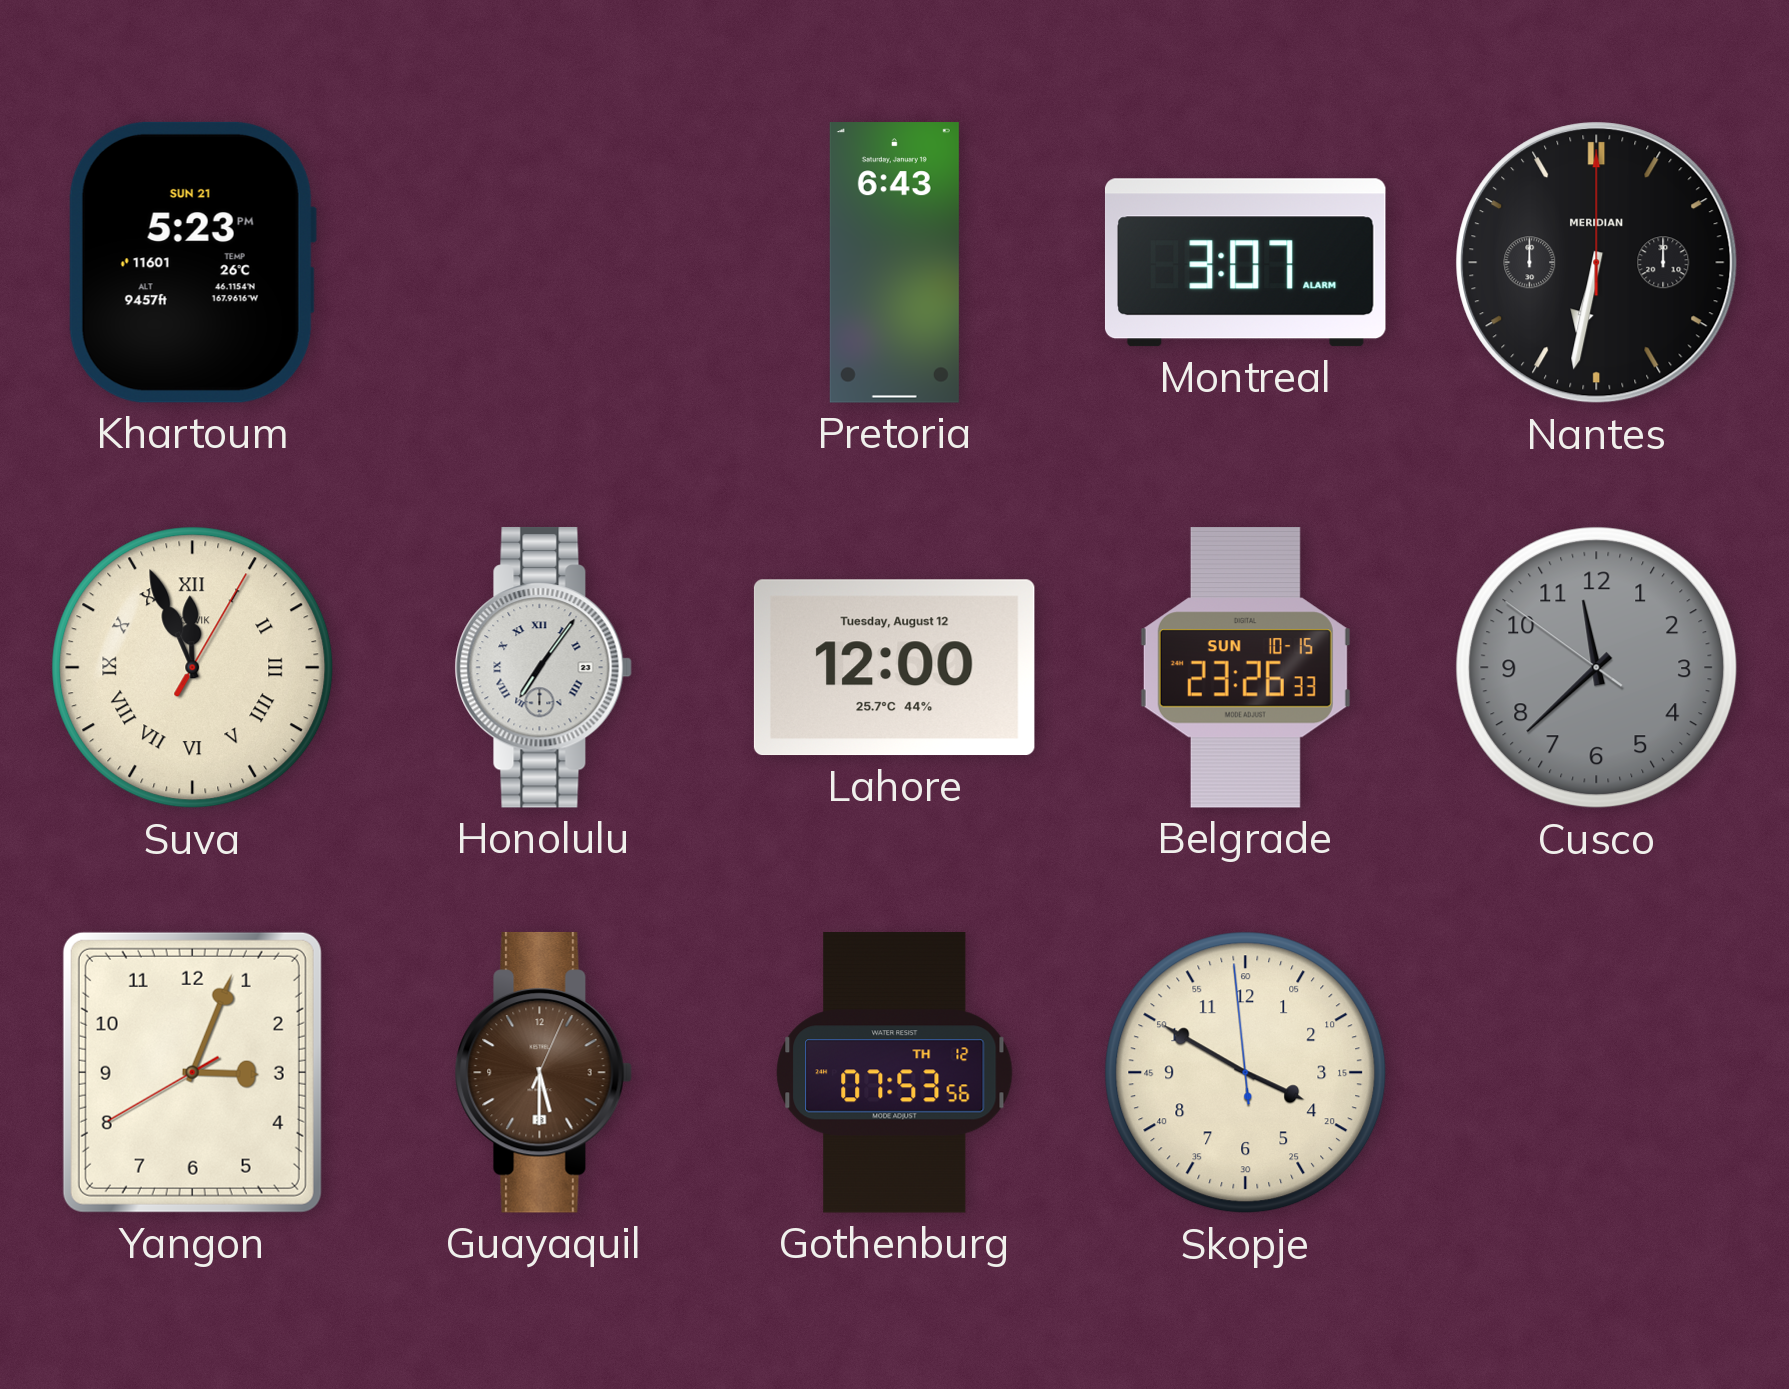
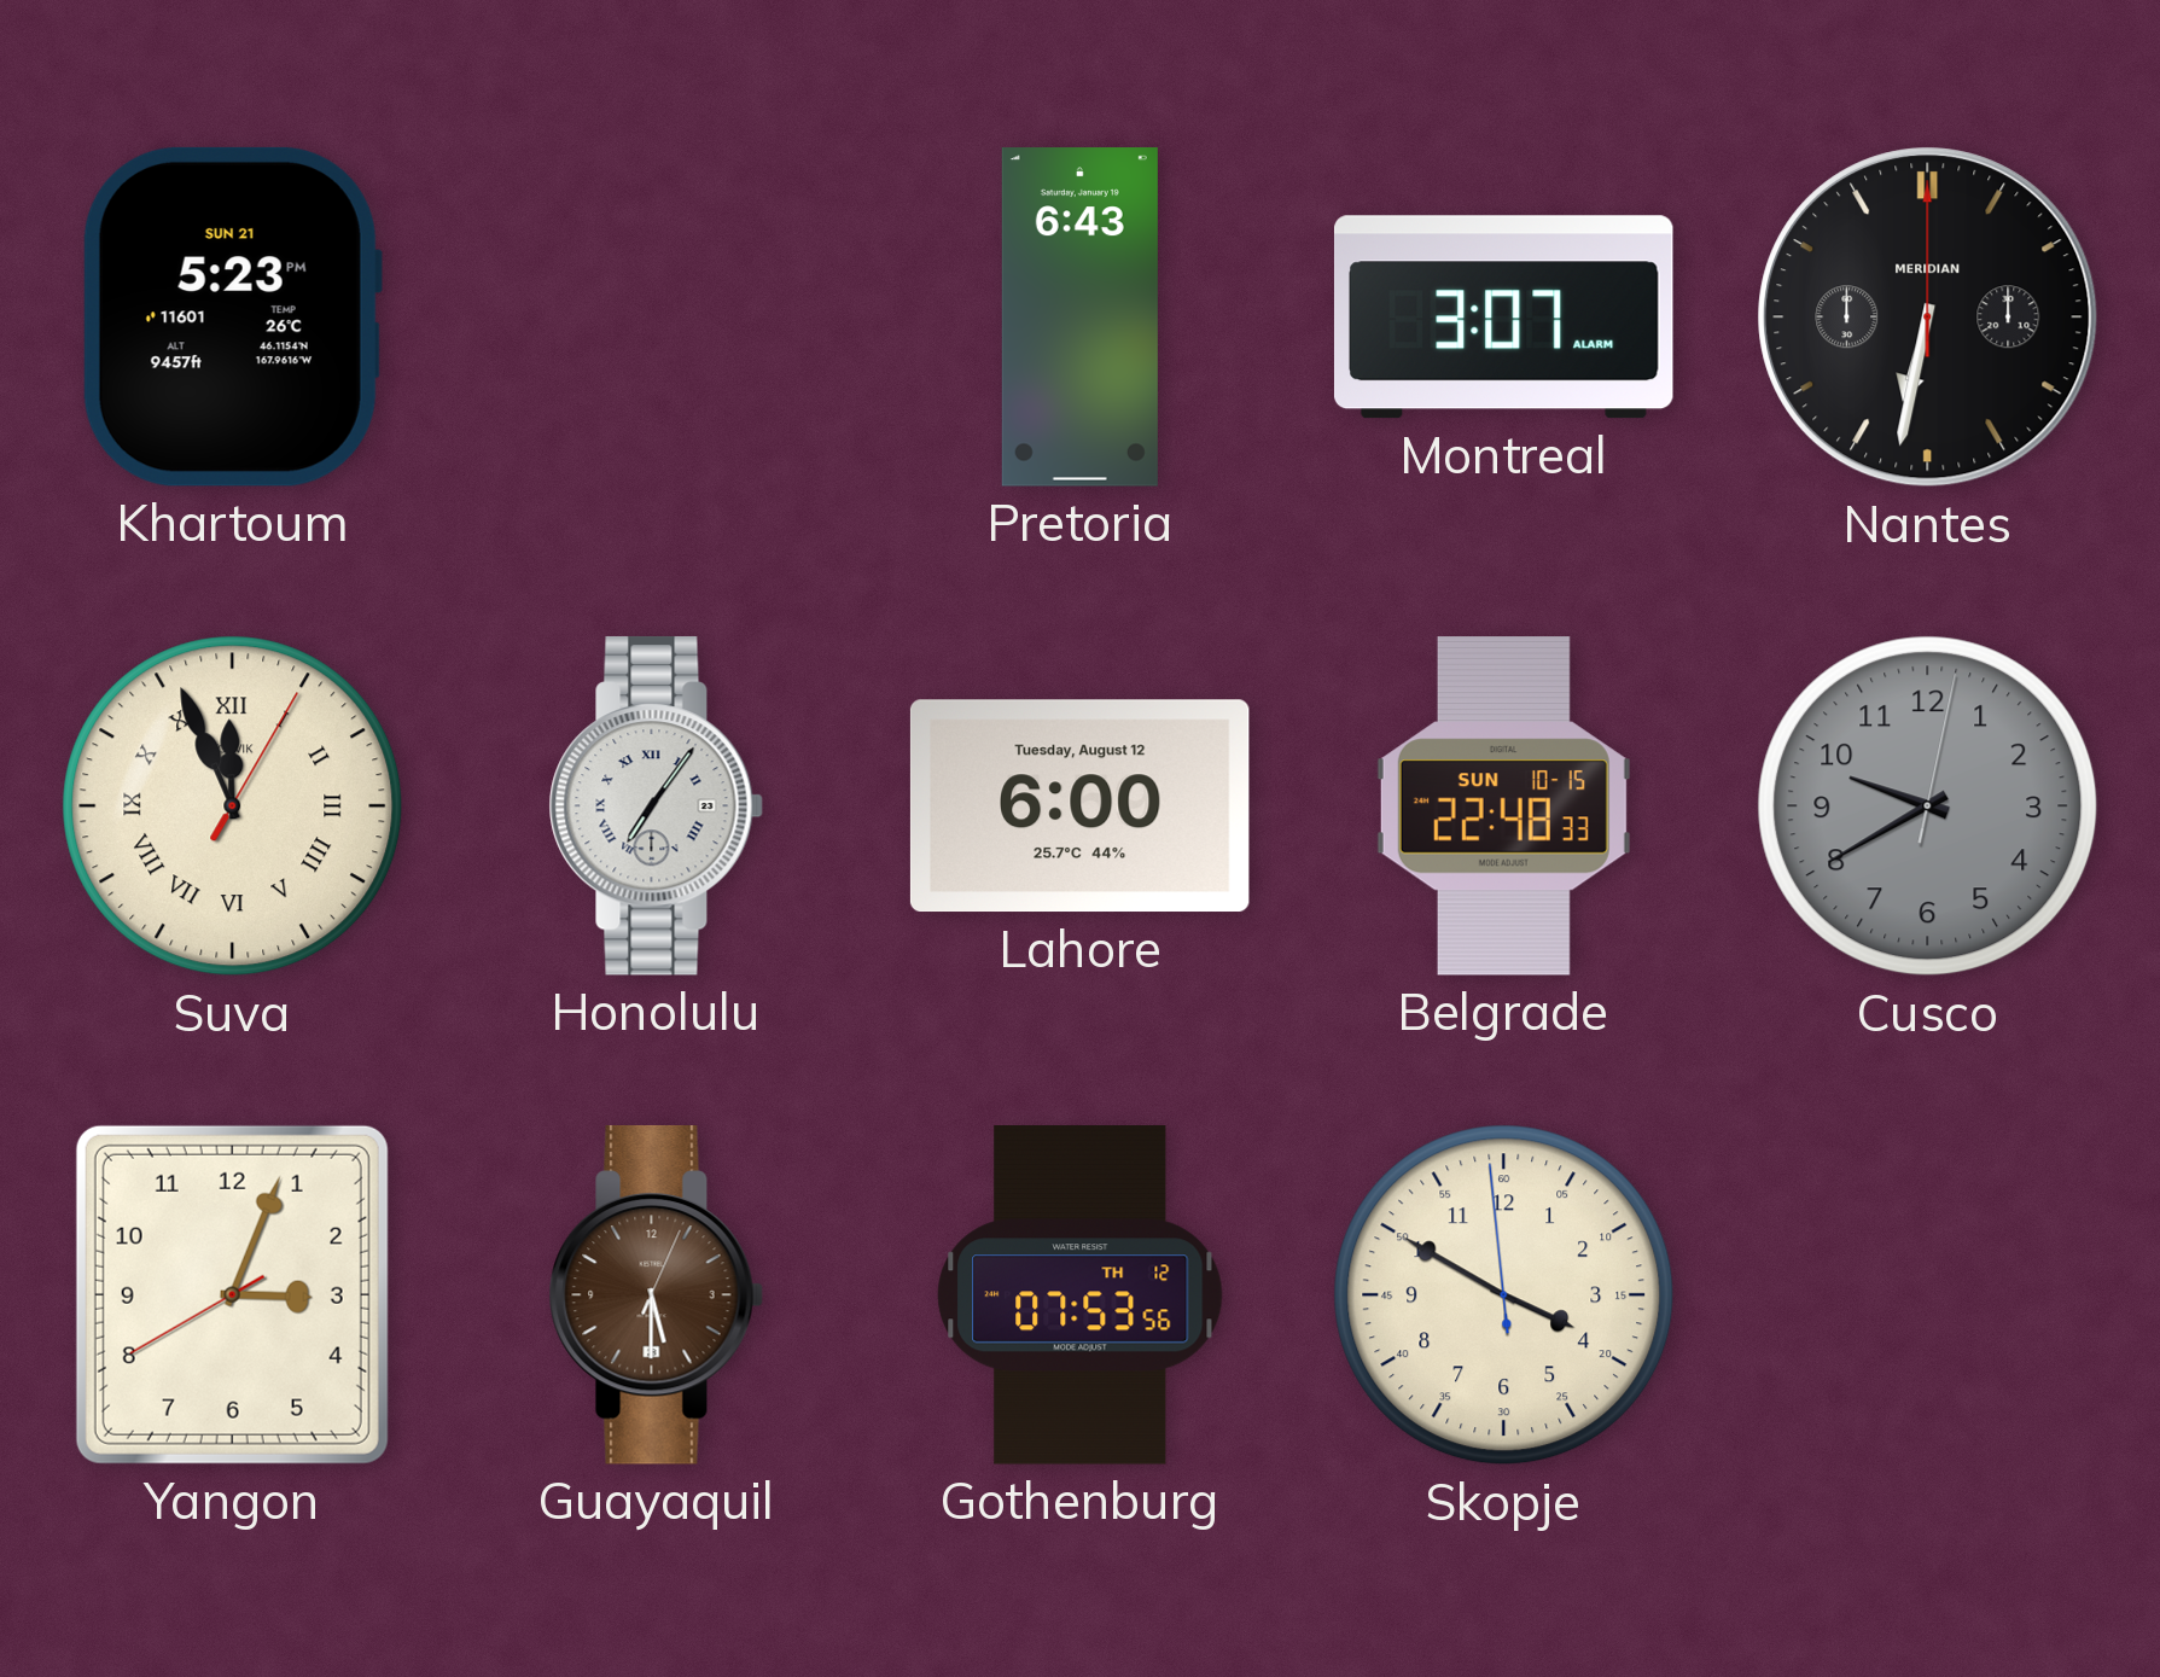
Lahore: 12:00 -> 6:00 (1079, 807)
Belgrade: 23:26 -> 22:48 (1503, 807)
Cusco: 11:37 -> 9:40 (1928, 807)
